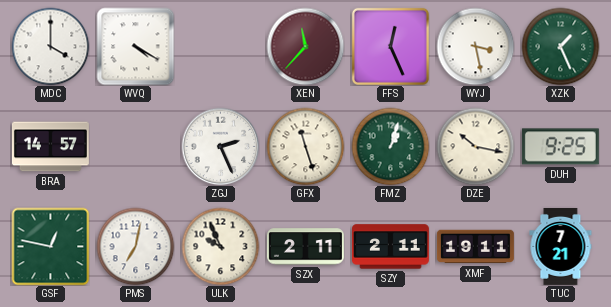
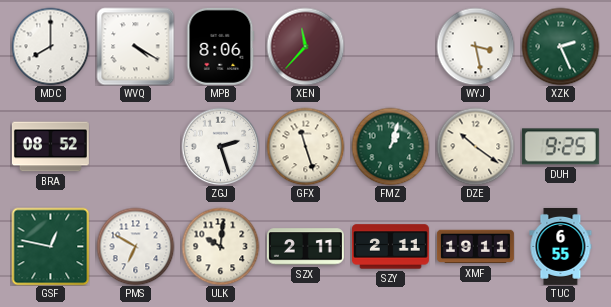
MDC: 4:00 -> 8:00 (50, 46)
MPB: none -> 8:06 (221, 46)
FFS: 12:26 -> none (390, 46)
XZK: 1:26 -> 2:26 (560, 46)
BRA: 14:57 -> 08:52 (50, 147)
ZGJ: 2:26 -> 2:27 (220, 146)
DZE: 10:17 -> 10:21 (475, 146)
PMS: 7:02 -> 6:50 (135, 246)
ULK: 9:56 -> 10:01 (220, 246)
TUC: 7:21 -> 6:55 (561, 246)
